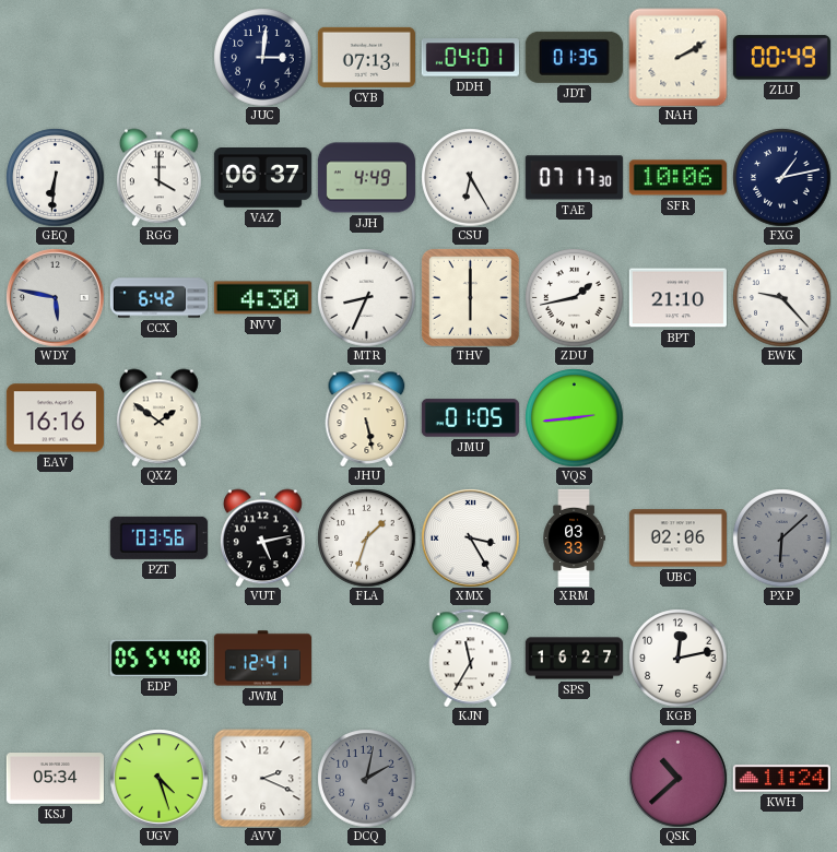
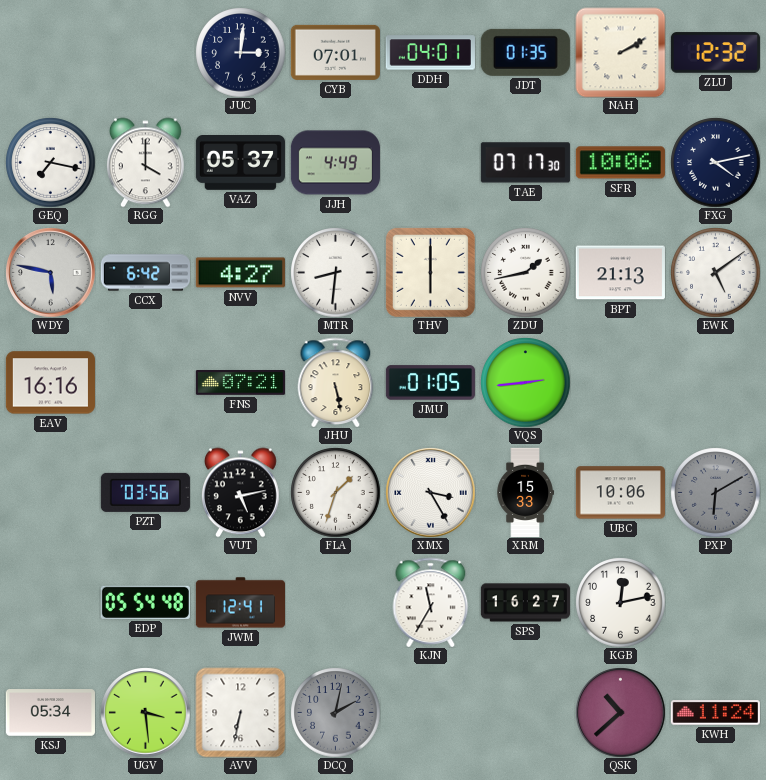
CYB: 07:13 -> 07:01 (335, 52)
ZLU: 00:49 -> 12:32 (715, 53)
GEQ: 6:31 -> 7:17 (50, 162)
VAZ: 06:37 -> 05:37 (240, 163)
CSU: 6:25 -> none (470, 177)
FXG: 1:13 -> 4:13 (715, 162)
NVV: 4:30 -> 4:27 (240, 273)
MTR: 8:34 -> 8:31 (335, 272)
BPT: 21:10 -> 21:13 (620, 273)
EWK: 9:23 -> 5:09 (715, 272)
QXZ: 1:51 -> none (160, 417)
FNS: none -> 07:21 (240, 383)
XRM: 03:33 -> 15:33 (525, 492)
UBC: 02:06 -> 10:06 (620, 493)
PXP: 6:08 -> 6:10 (715, 492)
UGV: 4:27 -> 3:29 (145, 712)
AVV: 2:19 -> 6:32 (240, 712)
